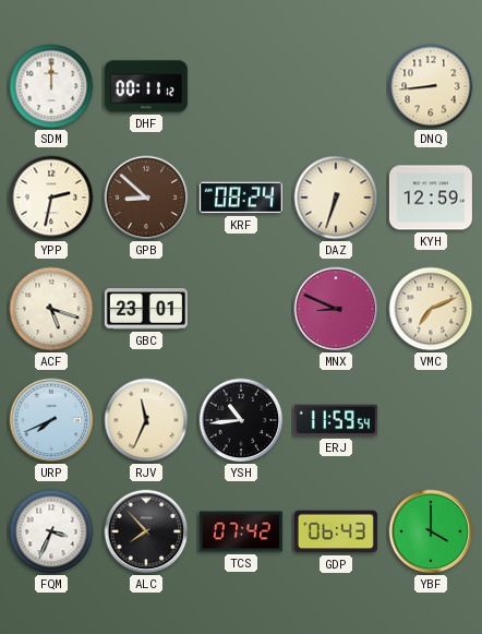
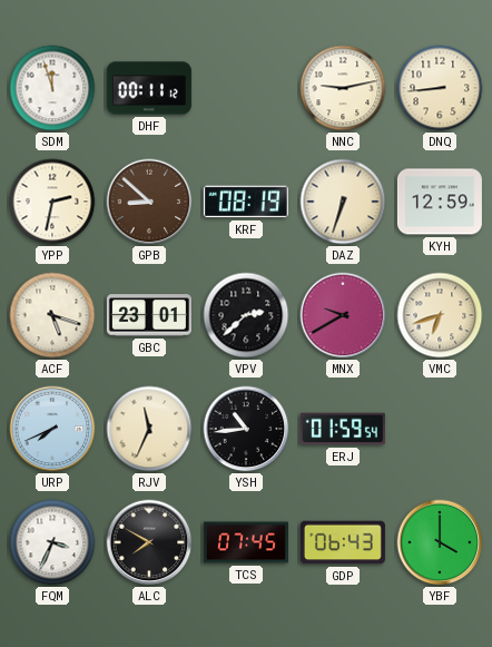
SDM: 12:00 -> 11:57 (52, 88)
NNC: none -> 9:13 (343, 88)
KRF: 08:24 -> 08:19 (246, 202)
VPV: none -> 2:38 (246, 315)
MNX: 8:49 -> 9:40 (343, 315)
VMC: 7:11 -> 6:42 (440, 315)
ERJ: 11:59 -> 01:59 (343, 429)
ALC: 7:53 -> 7:50 (149, 542)
TCS: 07:42 -> 07:45 (246, 542)
